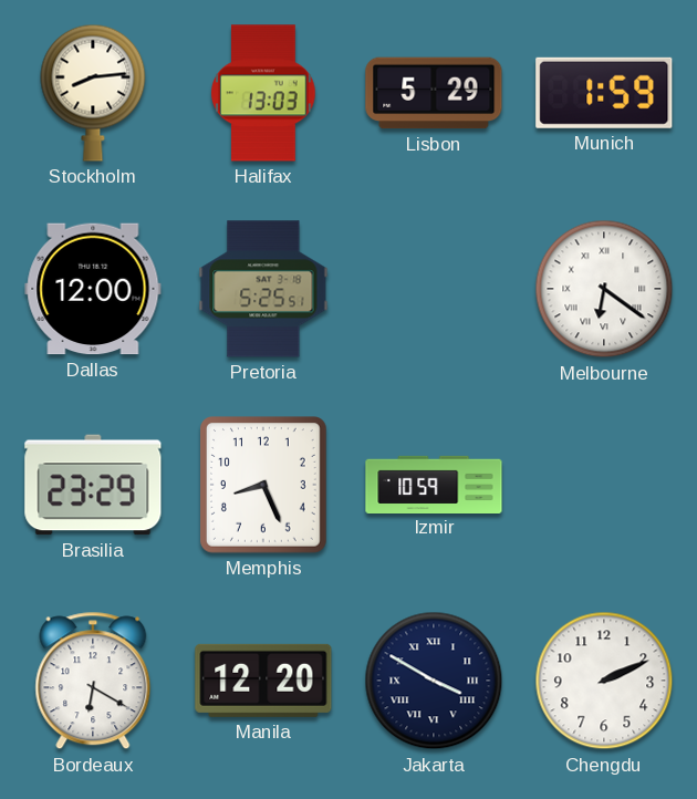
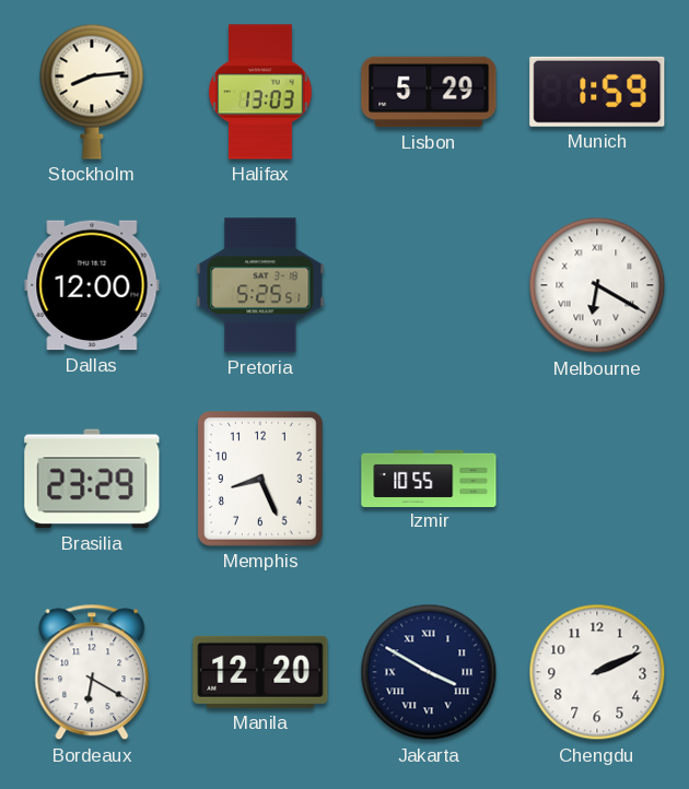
Melbourne: 6:21 -> 6:20 (597, 285)
Izmir: 10:59 -> 10:55 (429, 478)
